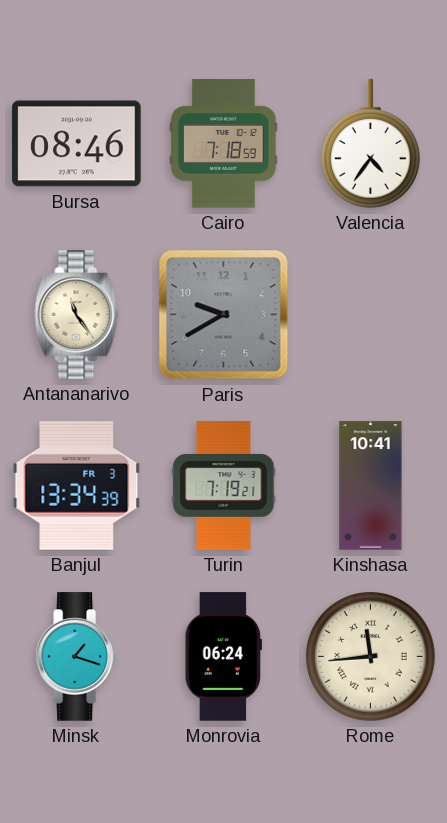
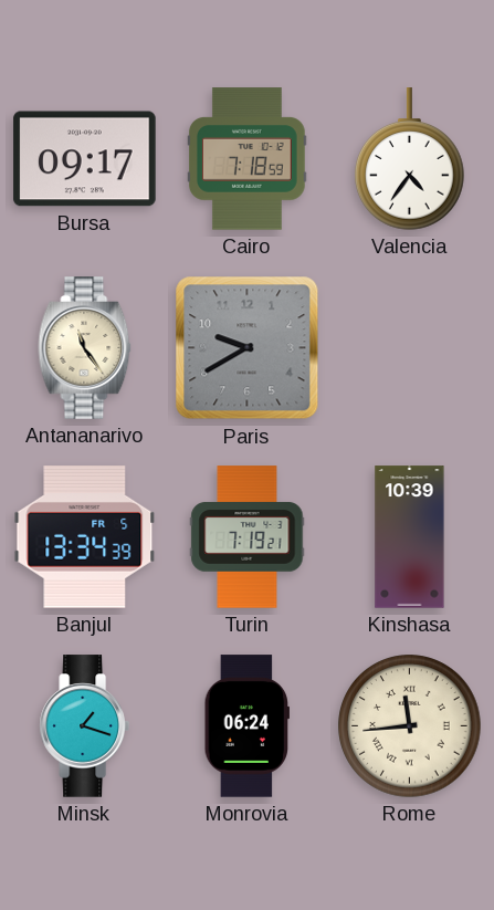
Bursa: 08:46 -> 09:17 (85, 159)
Banjul date: FR 3 -> FR 5 (85, 537)
Kinshasa: 10:41 -> 10:39 (410, 537)
